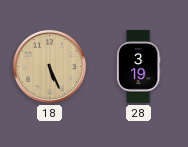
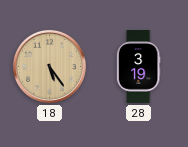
18: 5:26 -> 5:24 (49, 66)
